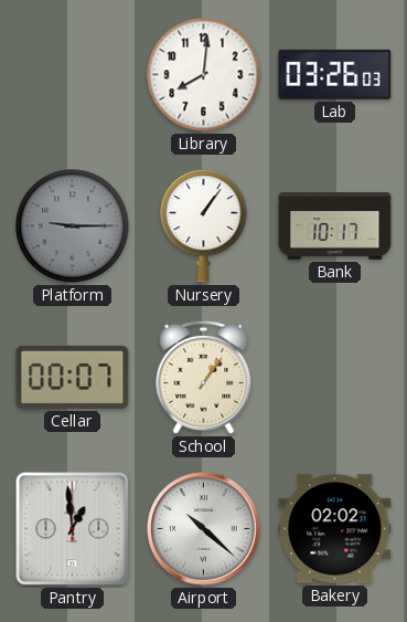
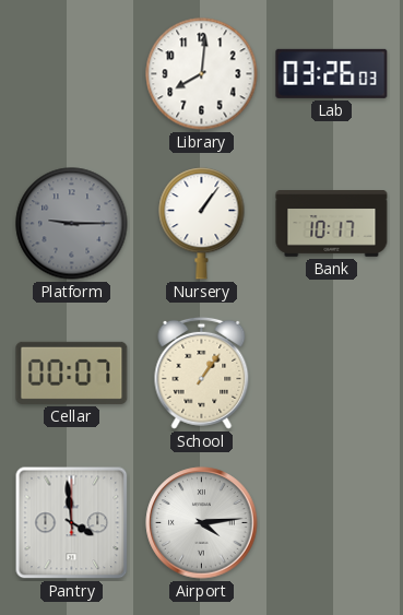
Pantry: 12:59 -> 3:59 (72, 523)
Airport: 10:22 -> 4:14 (202, 523)
Bakery: 02:02 -> none (335, 529)
